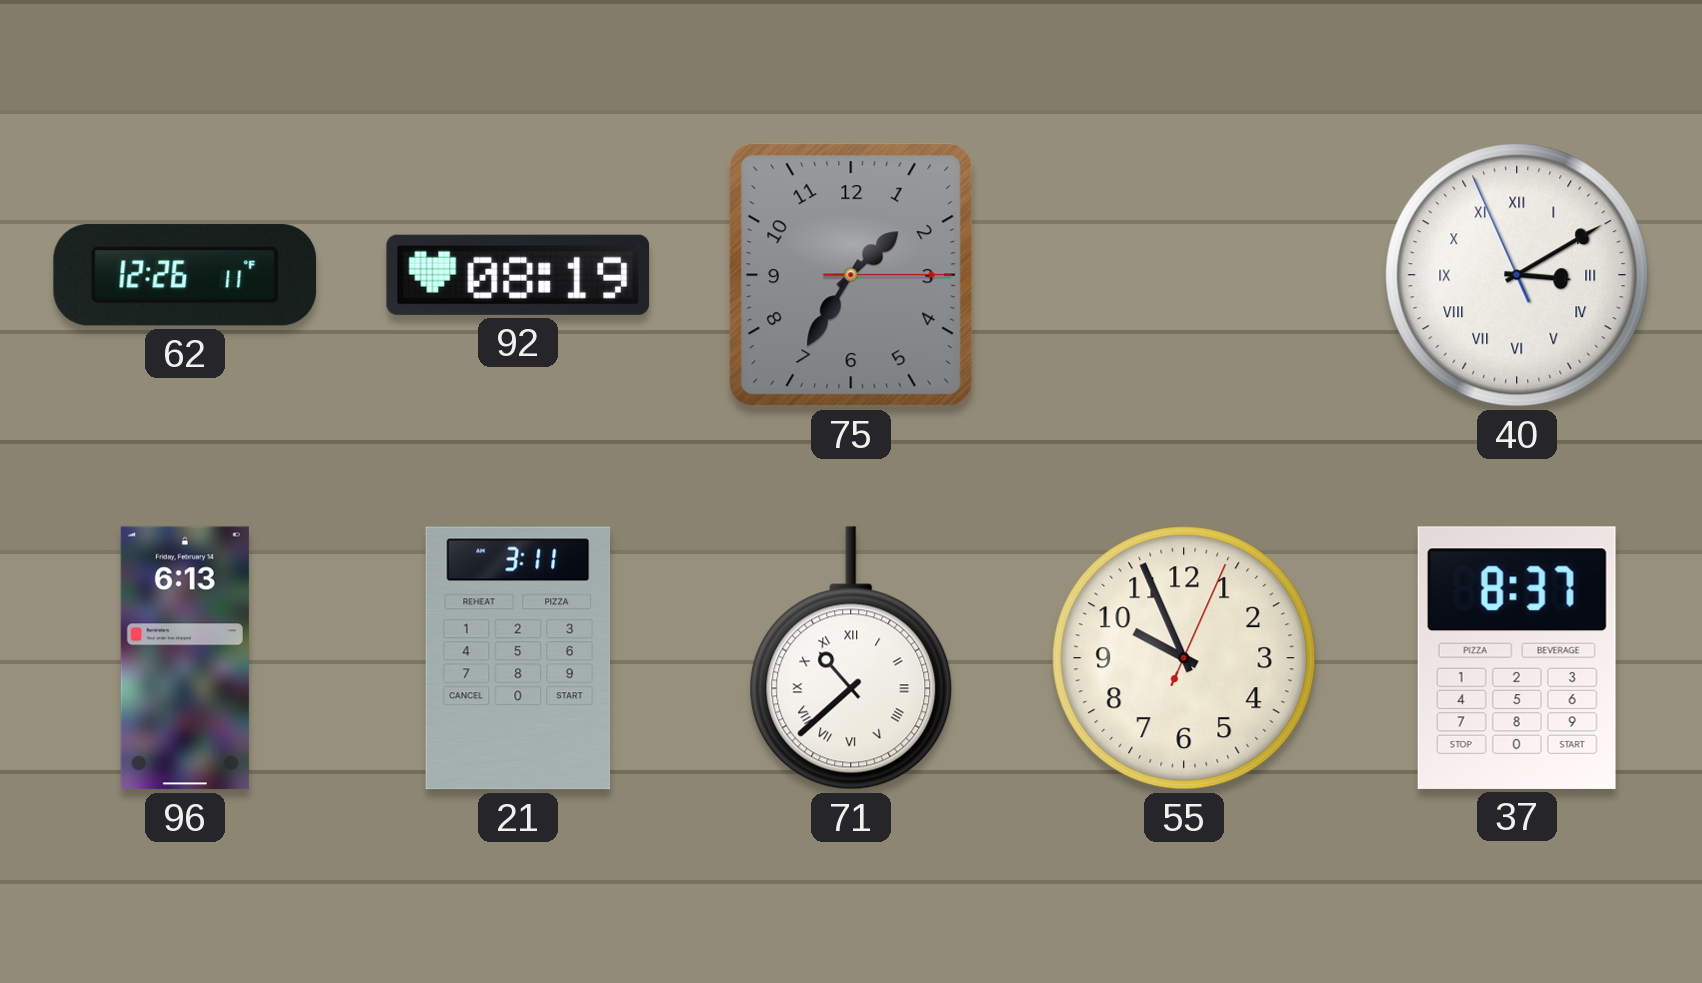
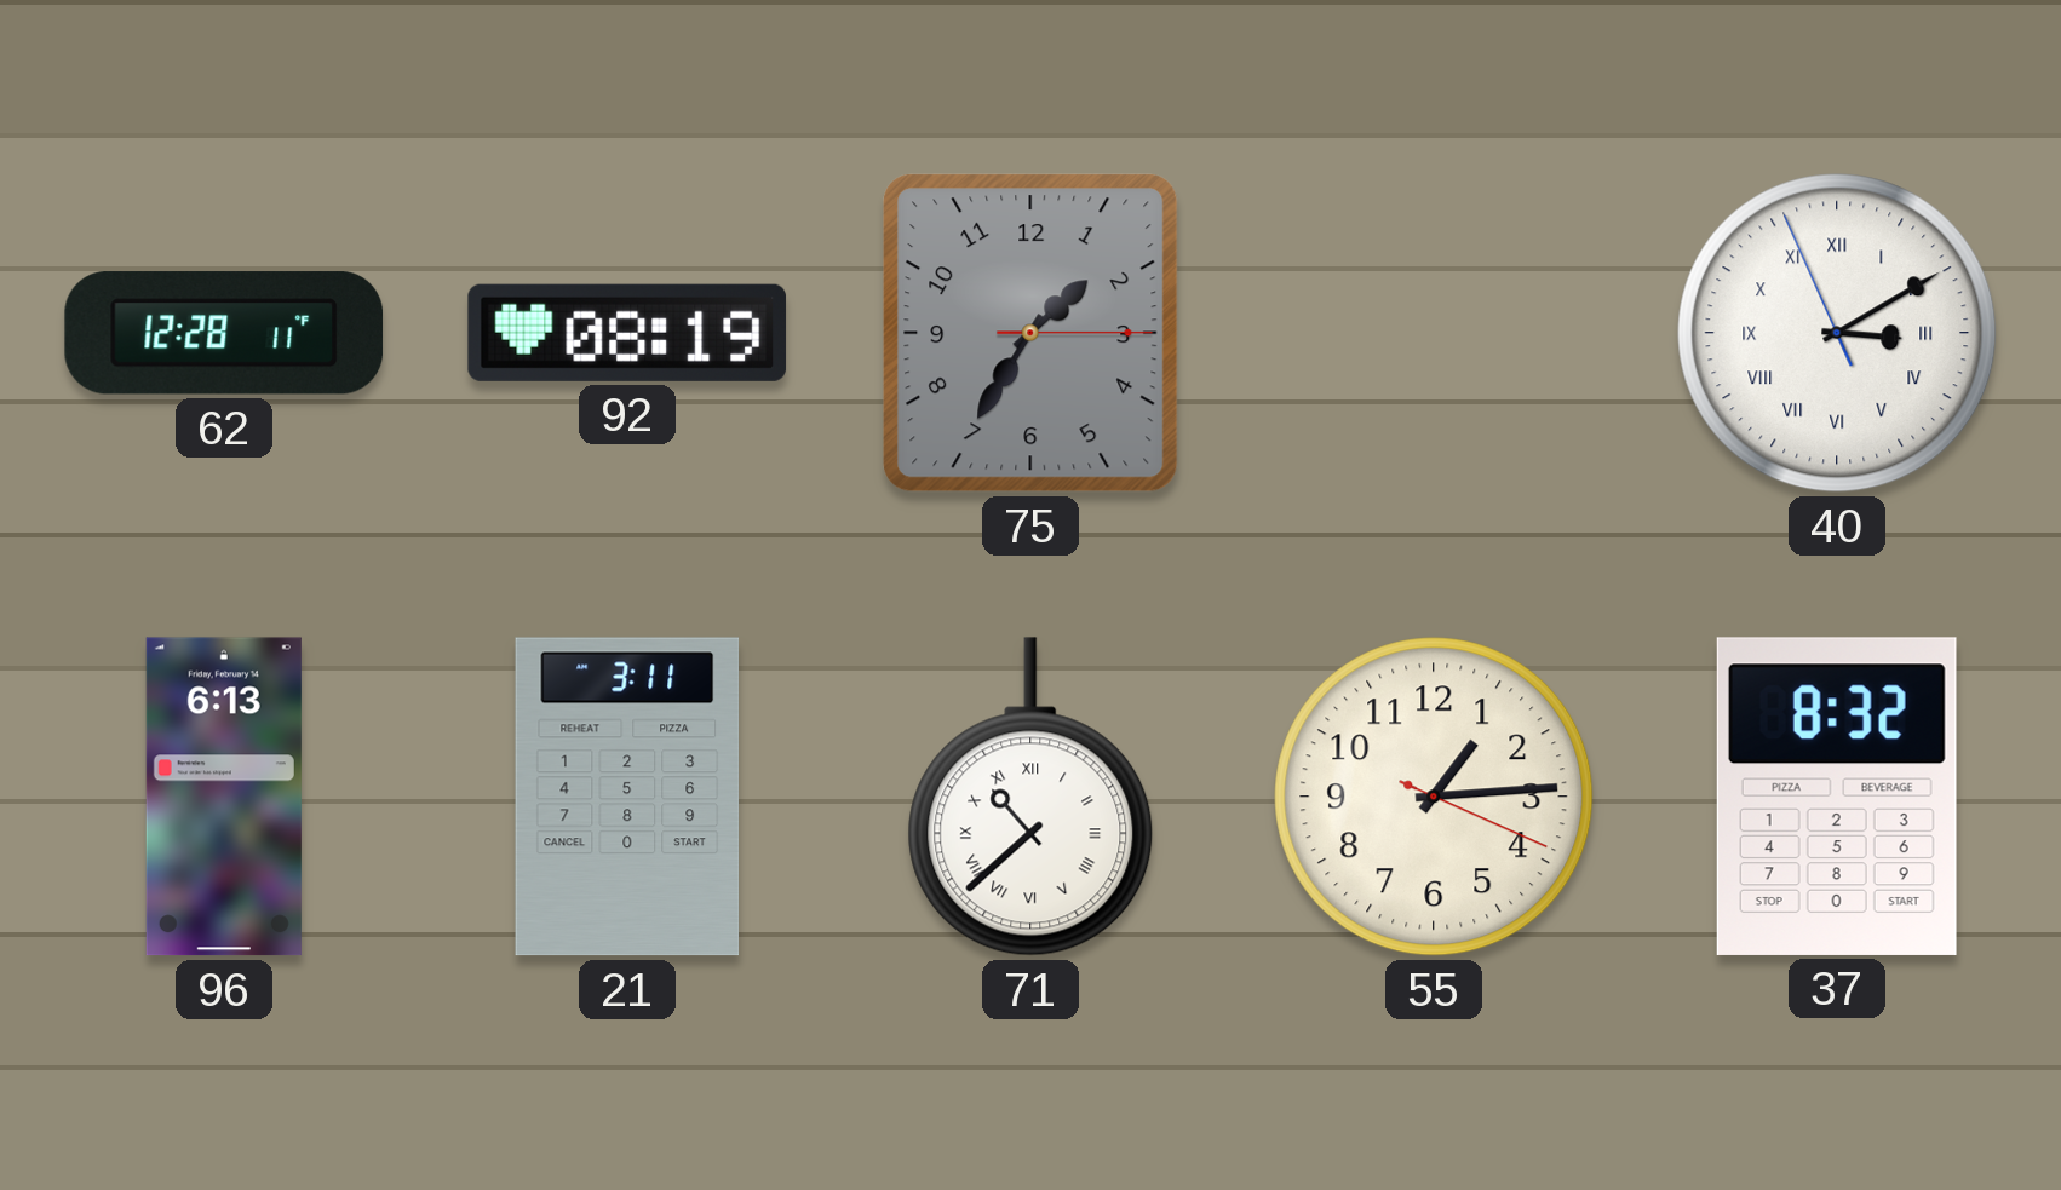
62: 12:26 -> 12:28 (224, 334)
55: 9:56 -> 1:14 (1434, 797)
37: 8:37 -> 8:32 (1837, 797)
